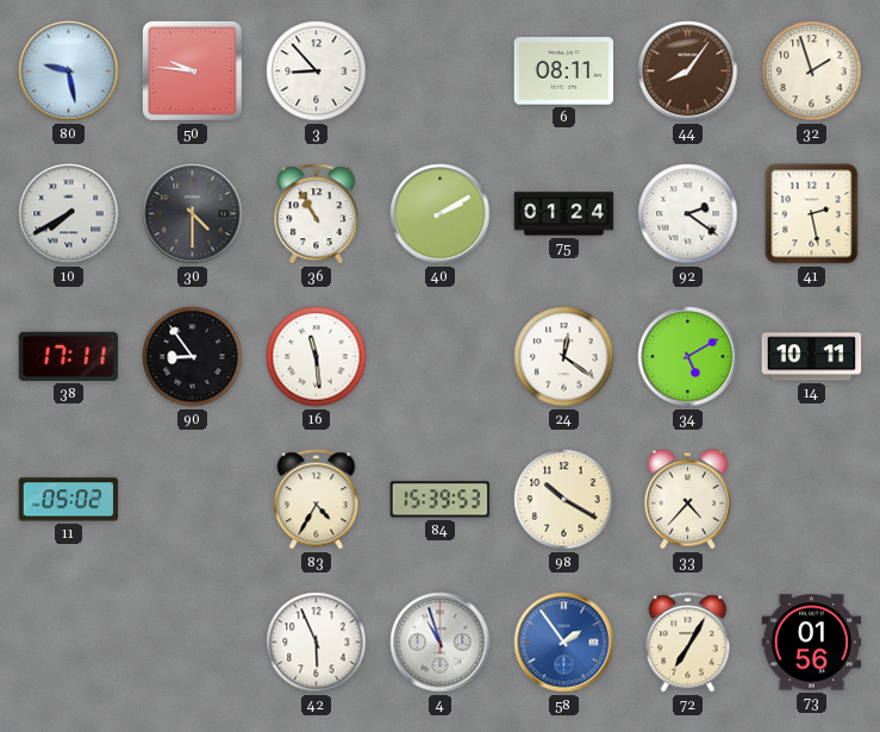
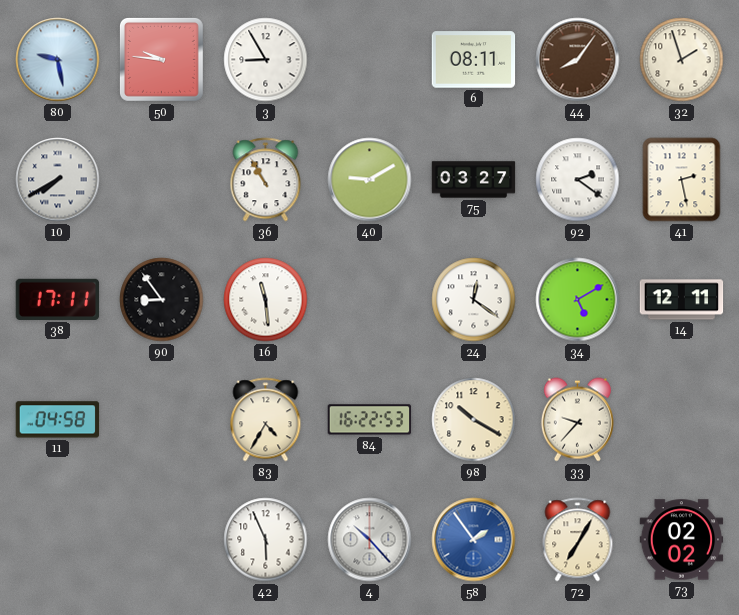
3: 8:53 -> 8:55 (266, 60)
30: 4:30 -> none (193, 214)
40: 2:10 -> 9:10 (370, 180)
75: 01:24 -> 03:27 (474, 180)
14: 10:11 -> 12:11 (682, 300)
11: 05:02 -> 04:58 (58, 420)
84: 15:39 -> 16:22 (370, 420)
33: 4:37 -> 9:37 (577, 420)
4: 10:57 -> 10:23 (370, 540)
73: 01:56 -> 02:02 (682, 540)
